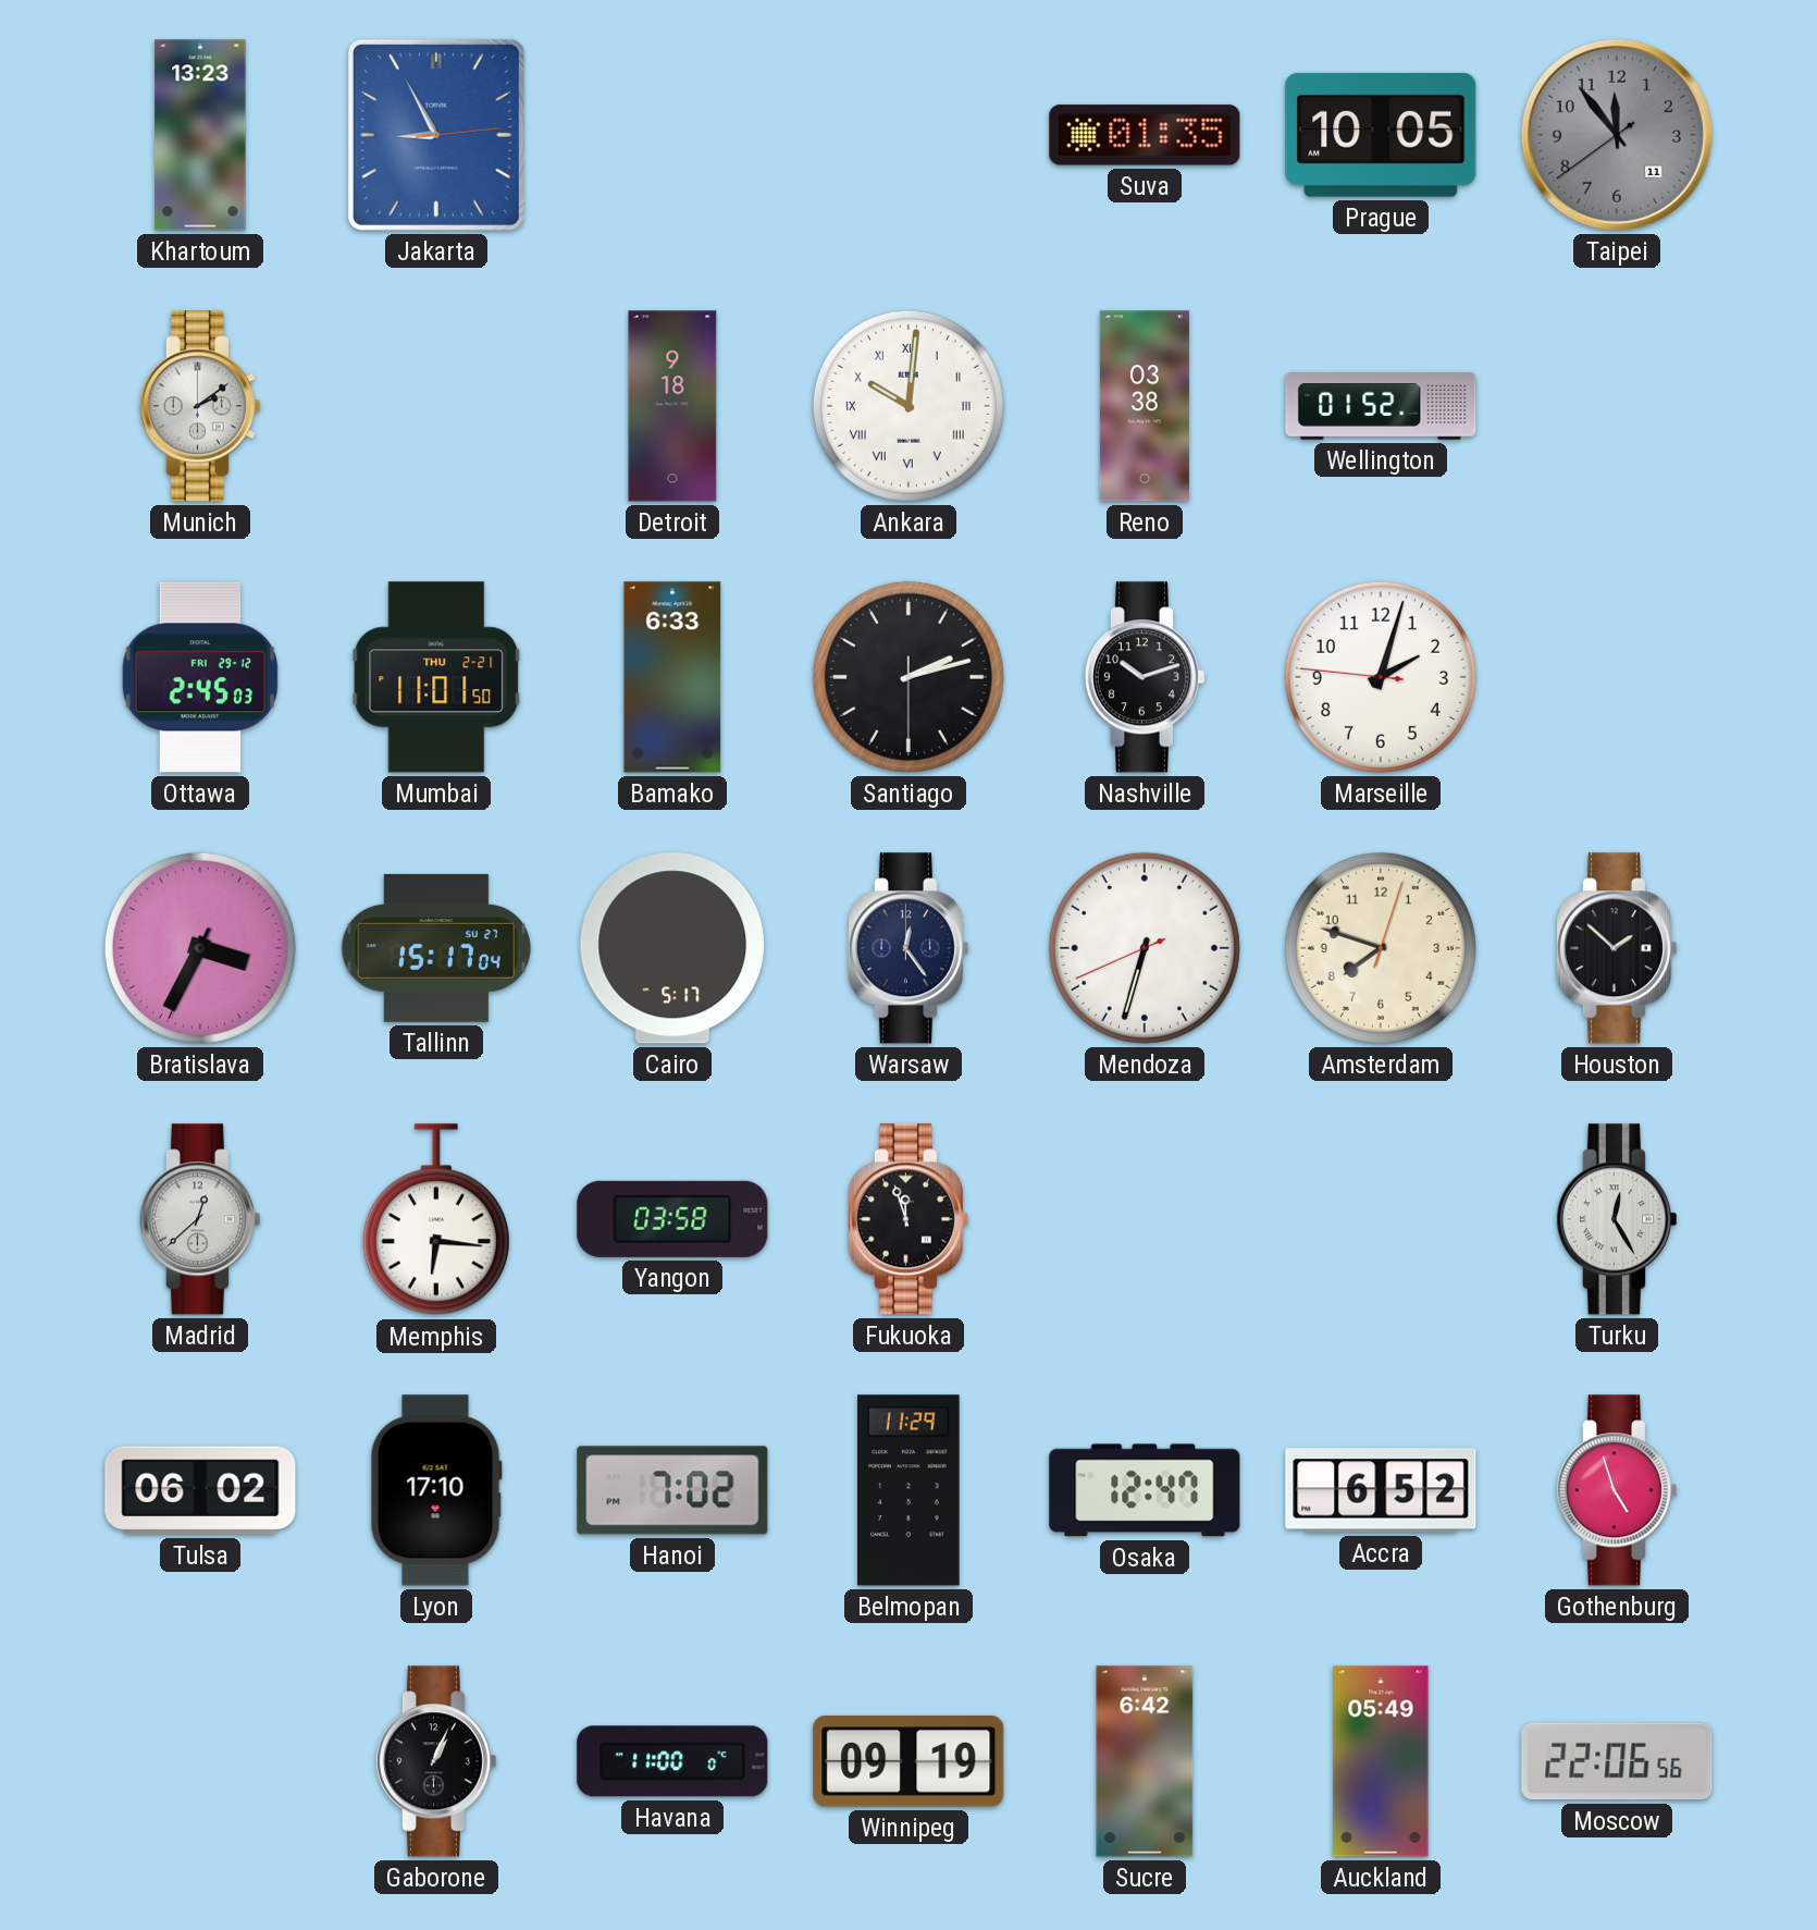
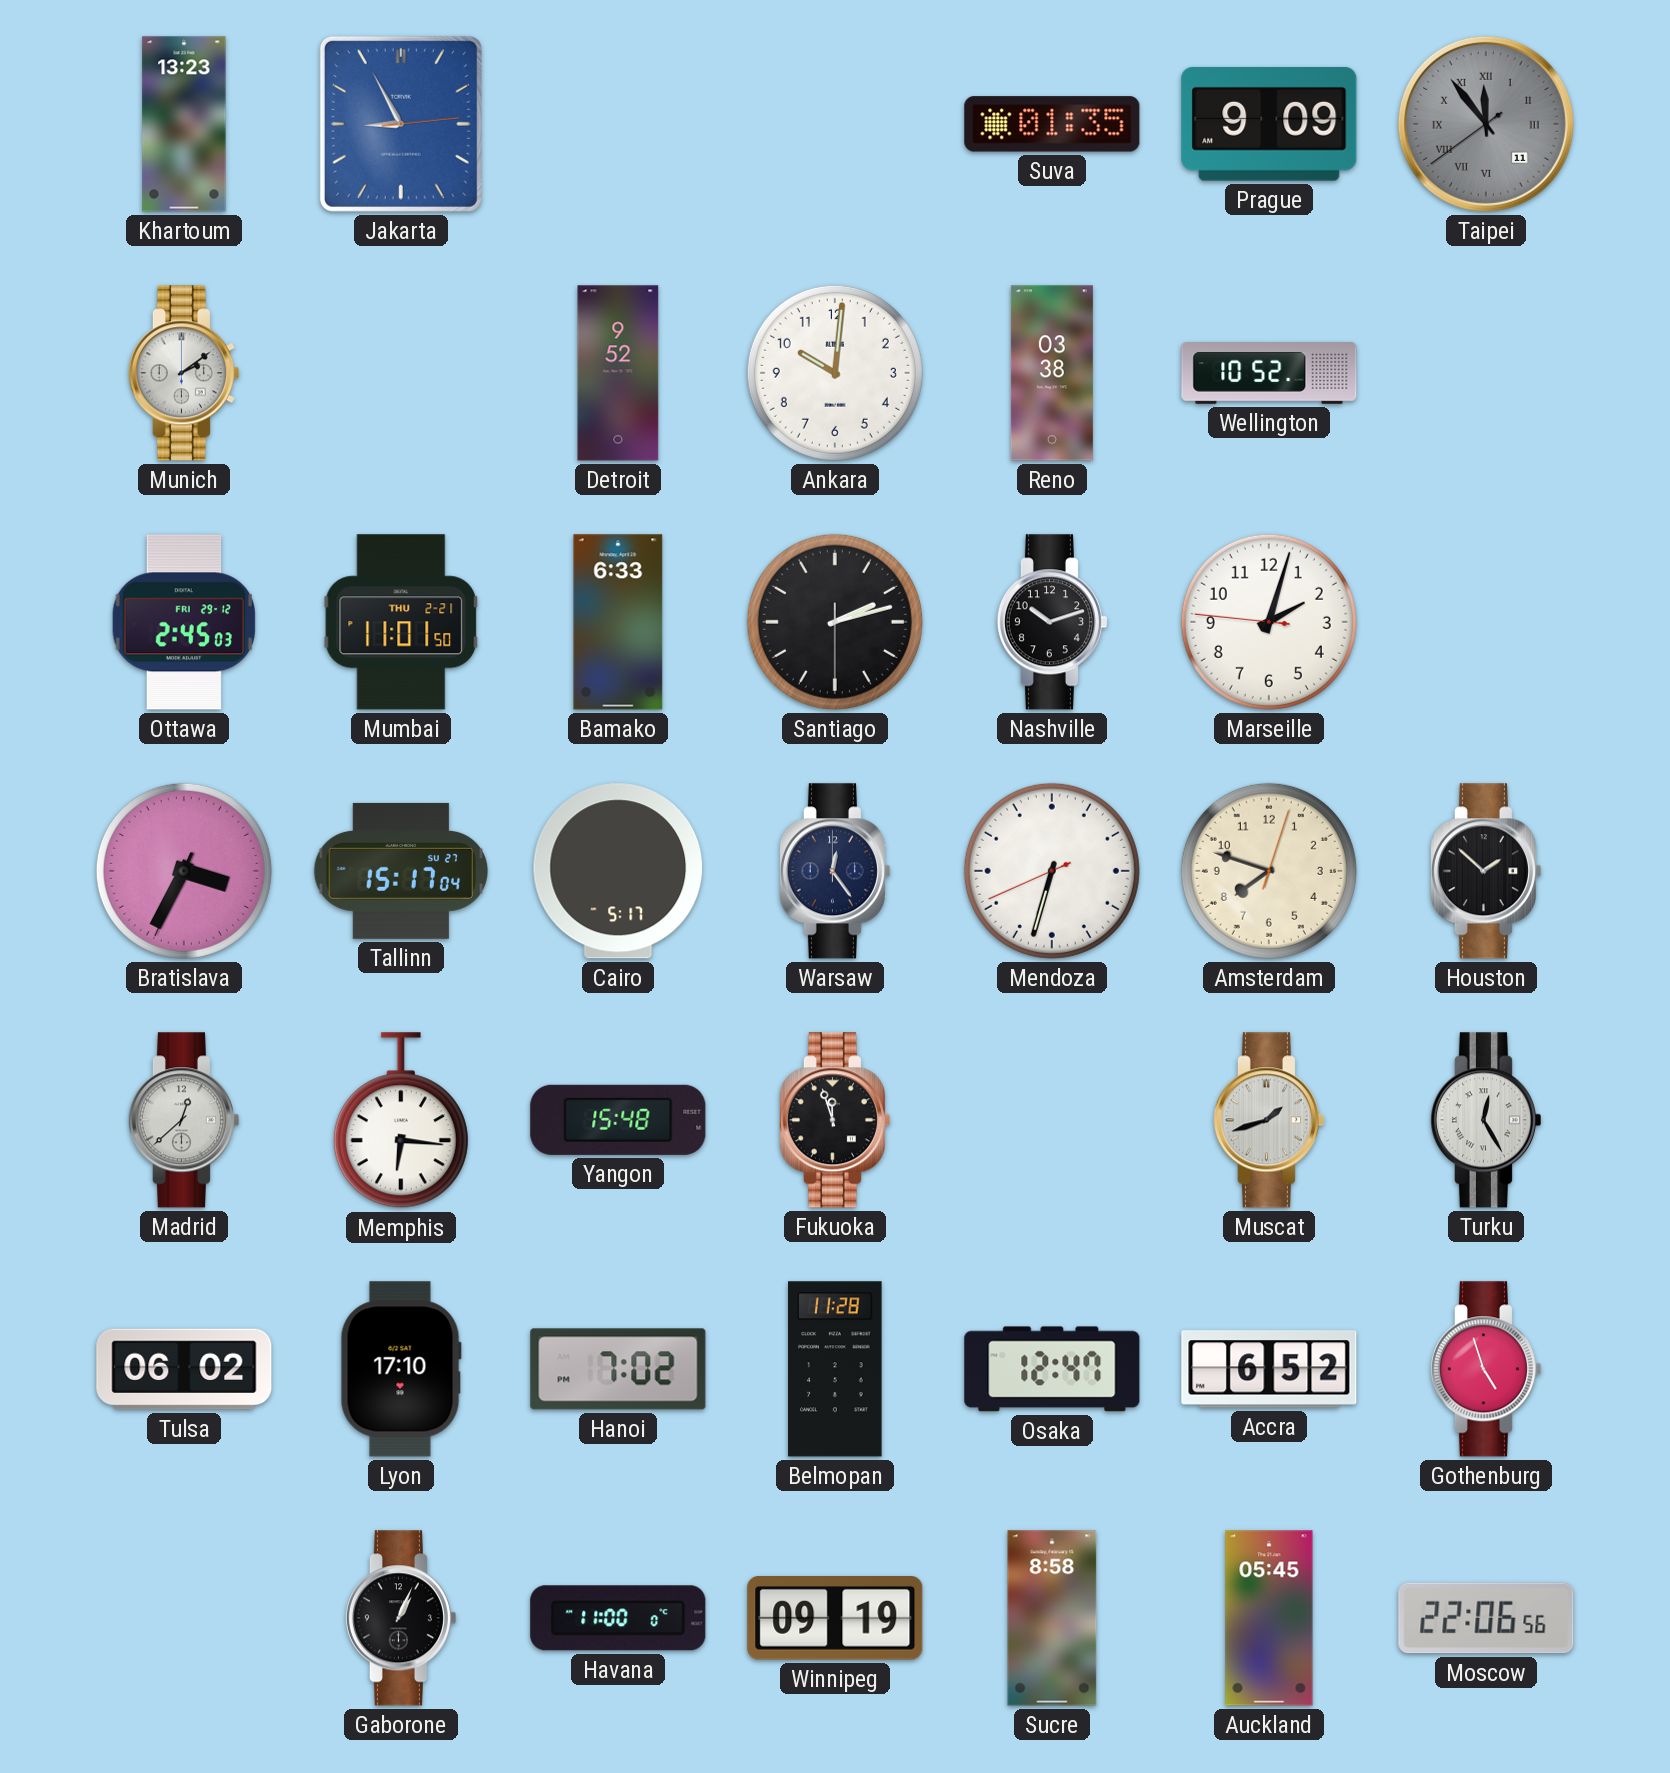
Prague: 10:05 -> 9:09 (1269, 124)
Taipei numerals: Arabic -> Roman (1486, 124)
Detroit: 9:18 -> 9:52 (618, 373)
Ankara numerals: Roman -> Arabic (835, 373)
Wellington: 01:52 -> 10:52 (1269, 373)
Yangon: 03:58 -> 15:48 (618, 1120)
Muscat: none -> 1:42 (1268, 1120)
Belmopan: 11:29 -> 11:28 (835, 1369)
Sucre: 6:42 -> 8:58 (1052, 1618)
Auckland: 05:49 -> 05:45 (1269, 1618)
